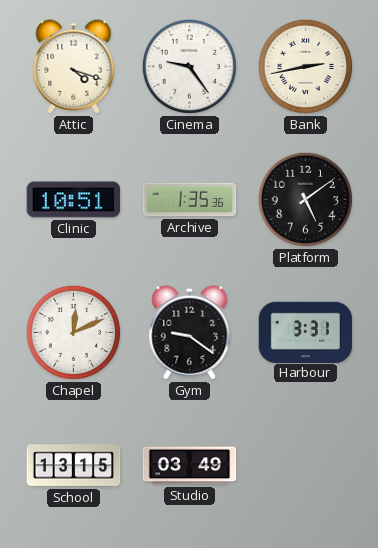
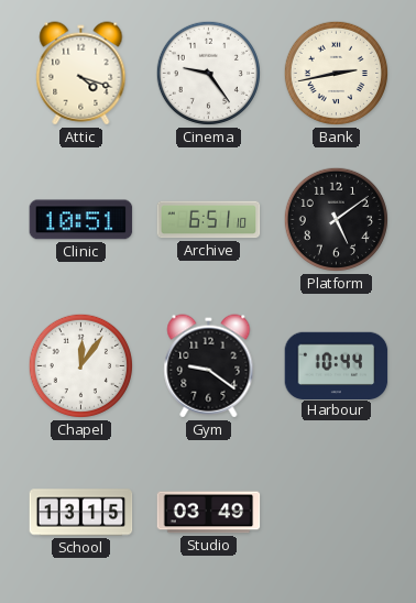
Archive: 1:35 -> 6:51 (209, 220)
Chapel: 12:11 -> 12:06 (80, 365)
Harbour: 3:31 -> 10:44 (337, 365)
